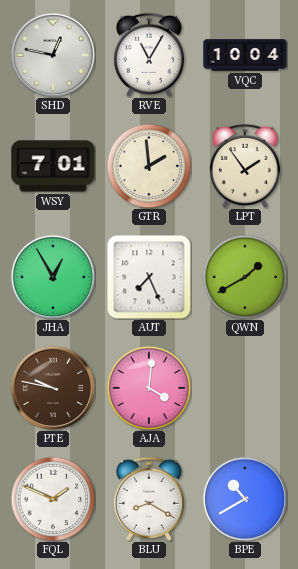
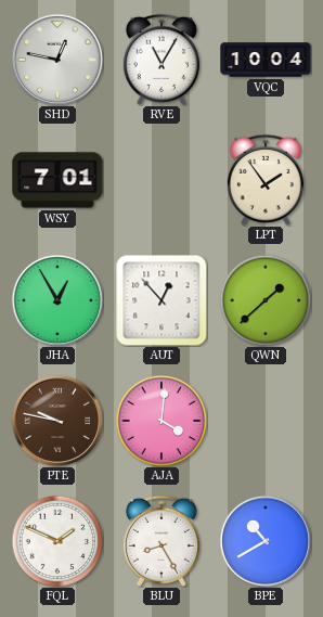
GTR: 1:59 -> none (149, 166)
AUT: 7:26 -> 12:53 (161, 300)
QWN: 1:40 -> 1:38 (266, 300)
BLU: 8:20 -> 8:25 (161, 541)
